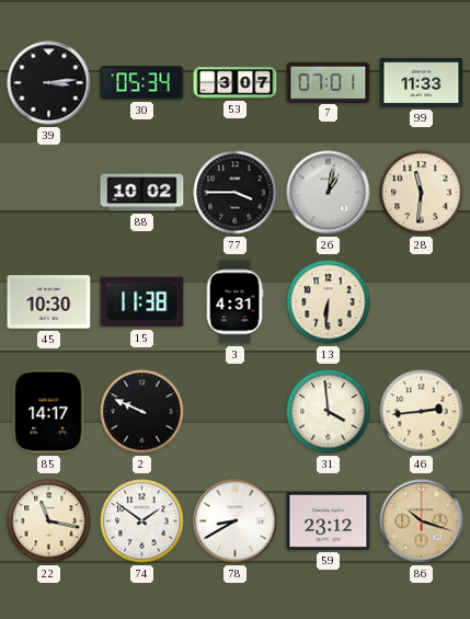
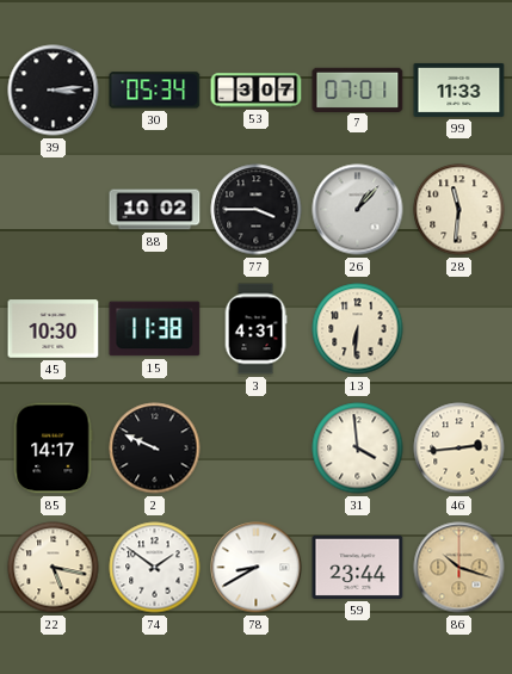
26: 1:02 -> 1:07 (358, 210)
22: 11:17 -> 5:17 (54, 568)
59: 23:12 -> 23:44 (358, 567)
